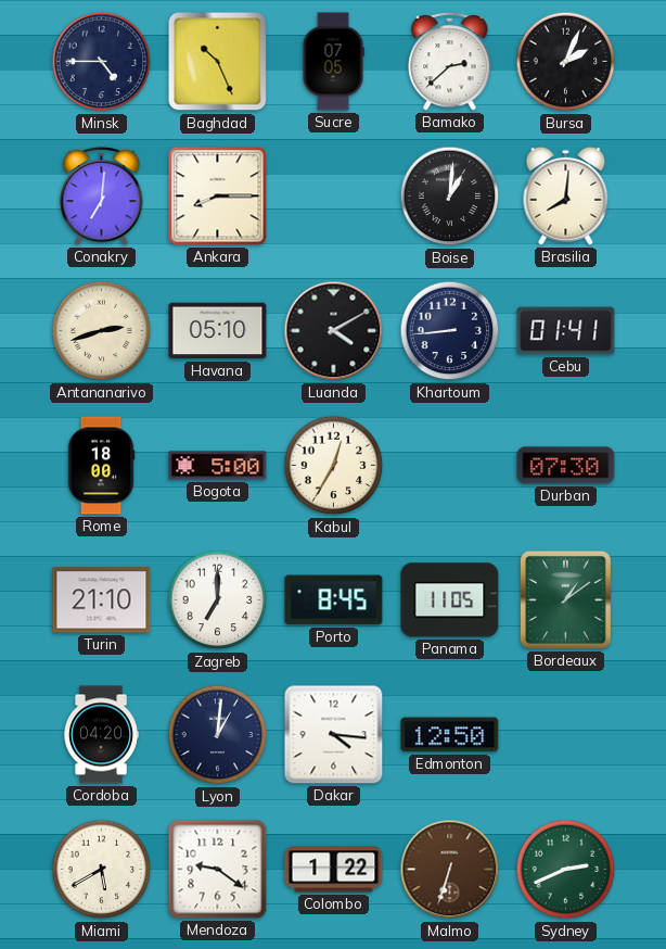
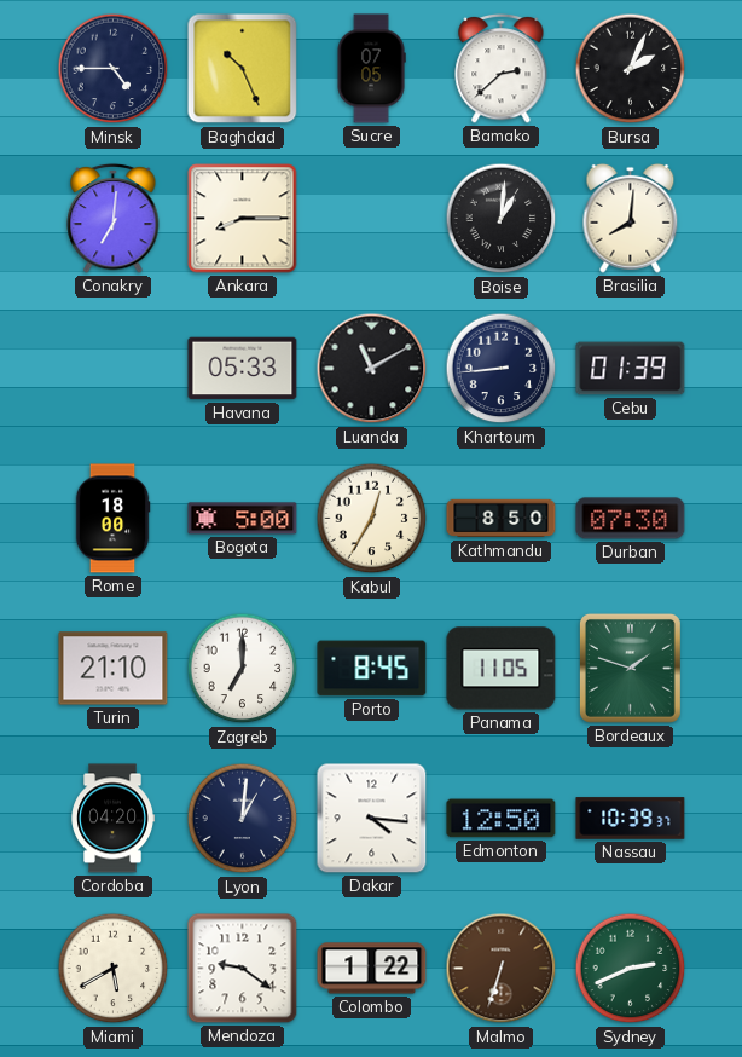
Antananarivo: 2:42 -> none (102, 331)
Havana: 05:10 -> 05:33 (243, 369)
Luanda: 4:10 -> 11:10 (372, 369)
Cebu: 01:41 -> 01:39 (631, 369)
Kathmandu: none -> 8:50 (502, 519)
Bordeaux: 1:09 -> 1:48 (630, 668)
Nassau: none -> 10:39 (631, 819)
